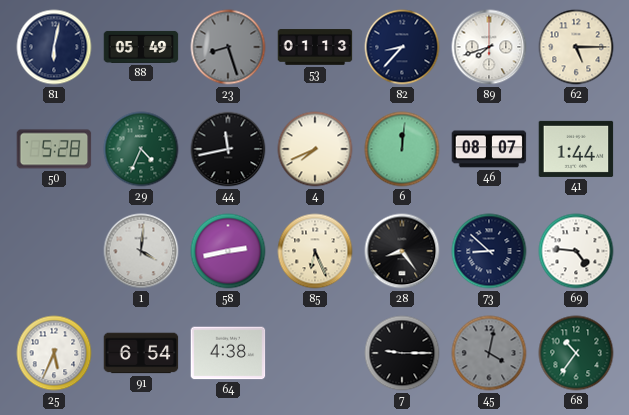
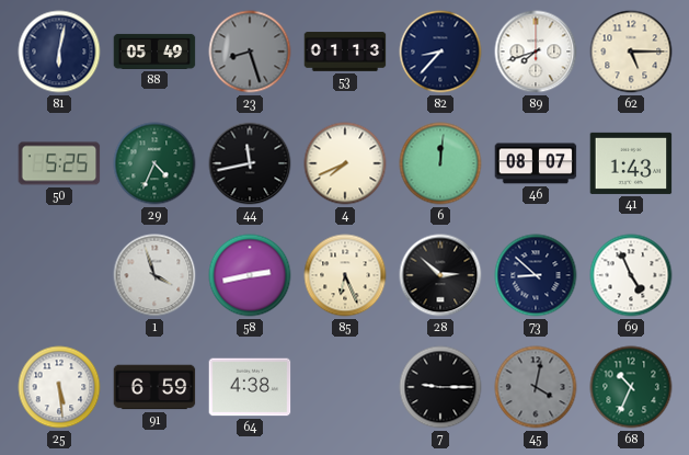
50: 5:28 -> 5:25 (59, 163)
41: 1:44 -> 1:43 (631, 163)
1: 4:01 -> 3:57 (154, 275)
28: 8:24 -> 2:52 (440, 275)
69: 4:46 -> 4:56 (631, 275)
25: 5:34 -> 5:29 (59, 387)
91: 6:54 -> 6:59 (154, 387)
68: 10:36 -> 10:34 (631, 387)
